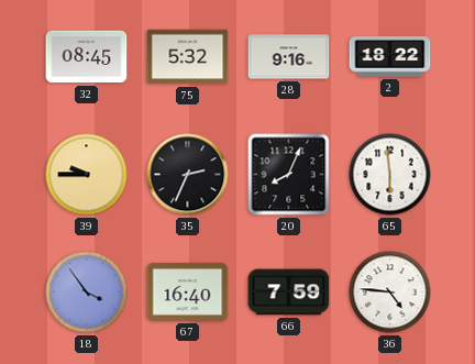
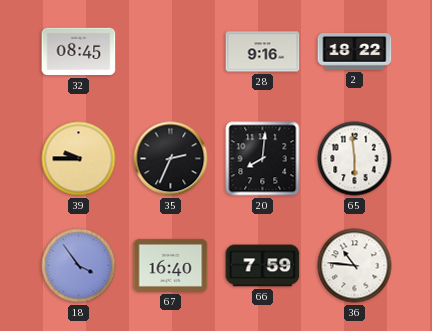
75: 5:32 -> none (188, 57)
20: 8:04 -> 8:01 (263, 159)
36: 4:46 -> 10:46 (355, 266)
